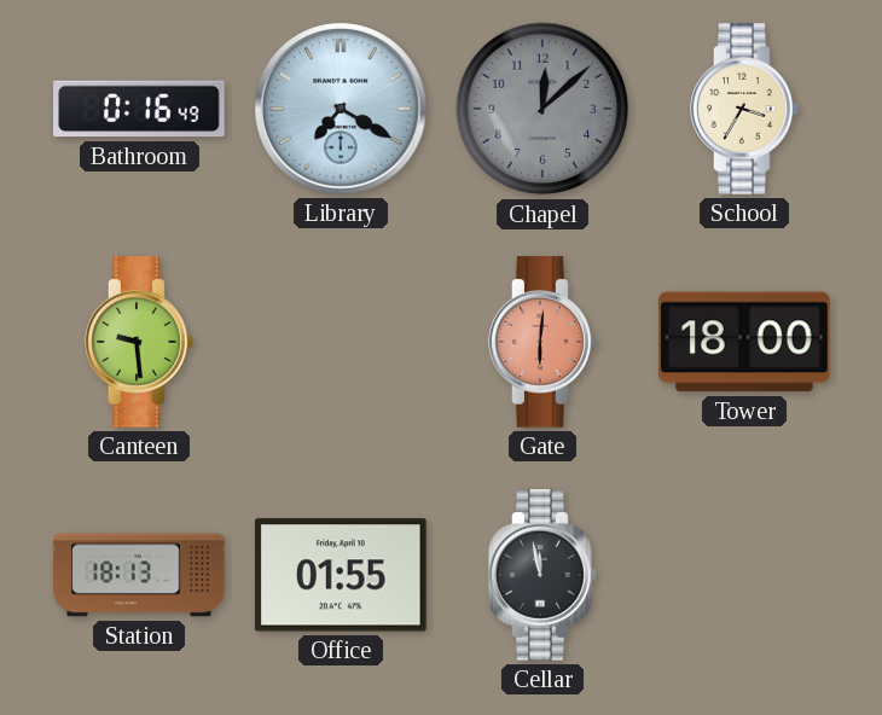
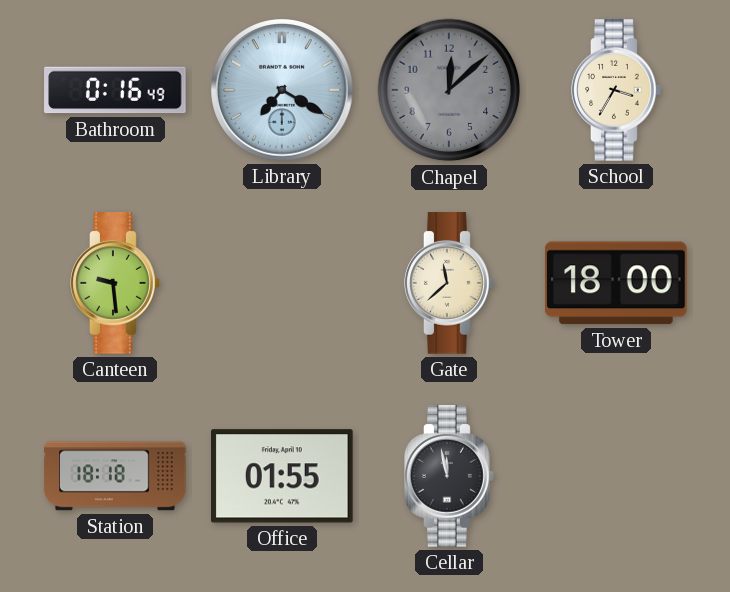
Gate: 6:01 -> 11:38 (449, 283)
Gate dial: salmon -> cream (449, 283)
Station: 18:13 -> 18:18 (115, 476)
